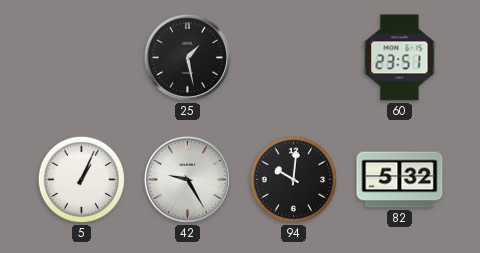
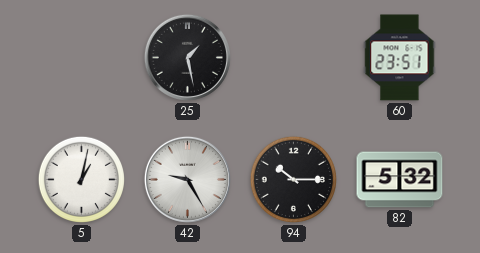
5: 1:04 -> 1:02 (81, 179)
94: 10:01 -> 10:15 (293, 179)
